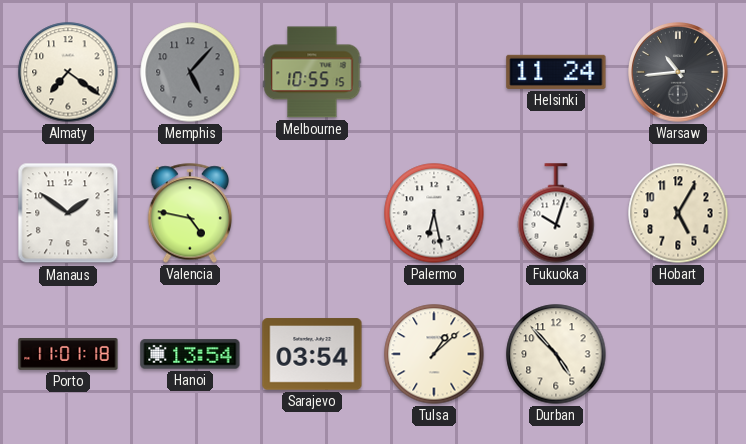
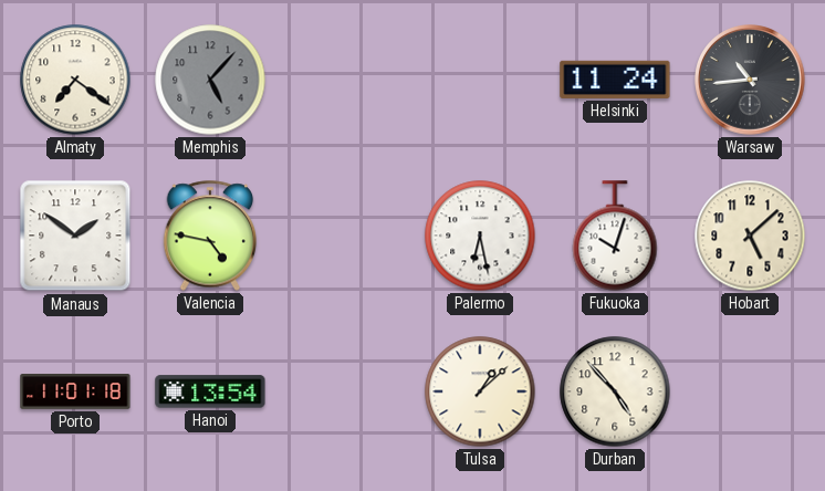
Melbourne: 10:55 -> none (312, 72)
Hobart: 5:05 -> 5:08 (750, 236)
Sarajevo: 03:54 -> none (312, 354)
